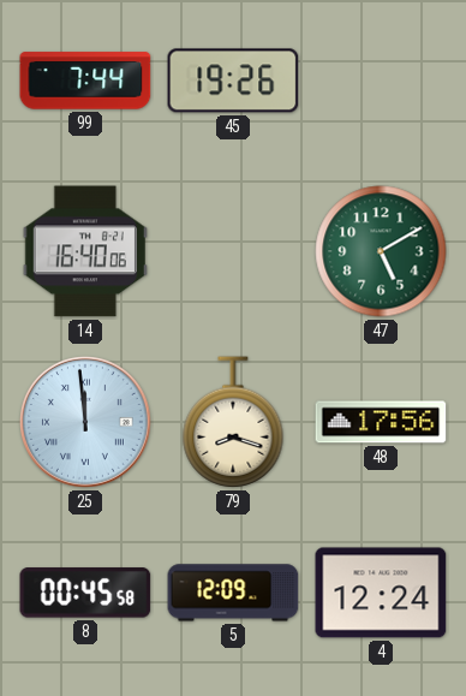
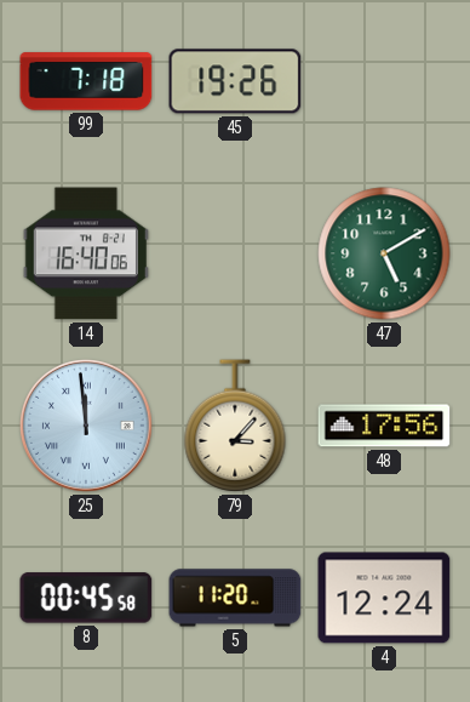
99: 7:44 -> 7:18 (86, 81)
79: 8:18 -> 3:07 (235, 426)
5: 12:09 -> 11:20 (235, 598)
